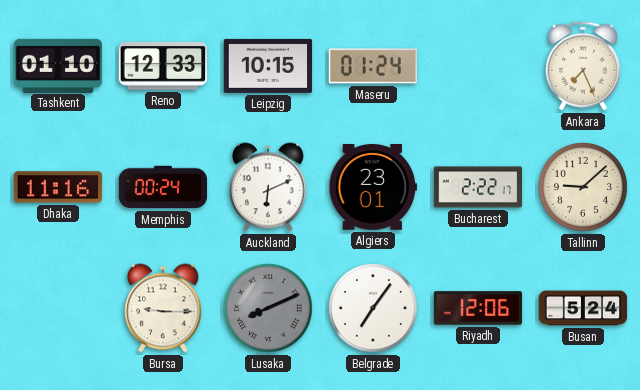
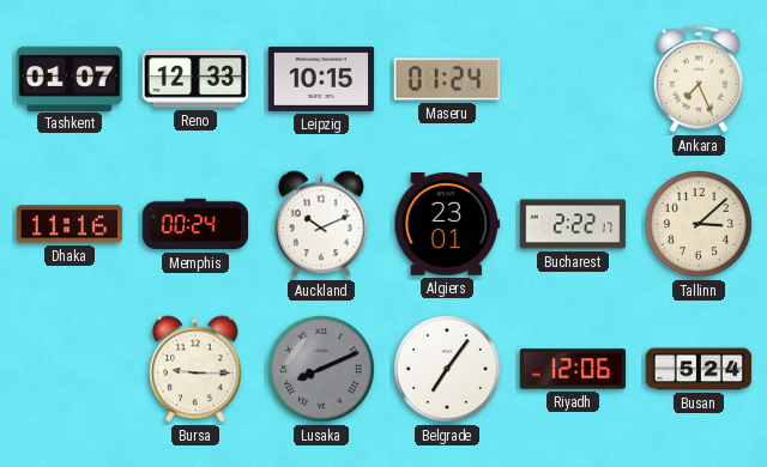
Tashkent: 01:10 -> 01:07 (70, 78)
Auckland: 6:11 -> 10:11 (321, 224)
Tallinn: 9:08 -> 3:08 (699, 224)
